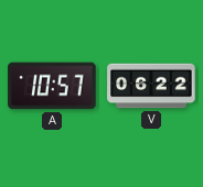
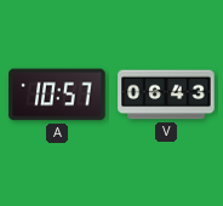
V: 06:22 -> 06:43 (166, 95)
